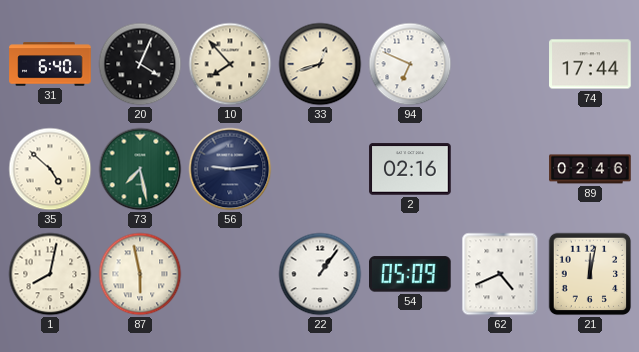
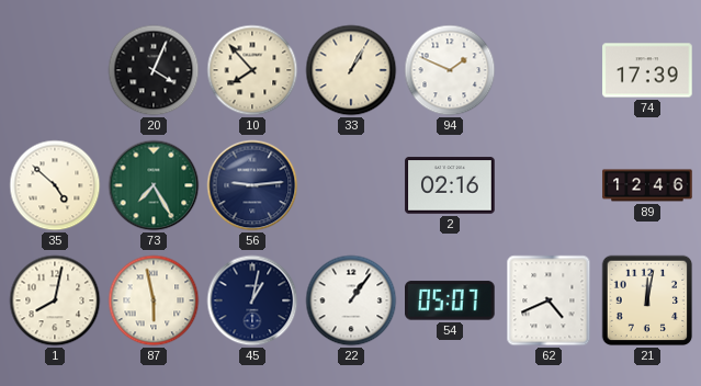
31: 6:40 -> none (50, 64)
33: 12:42 -> 1:05 (351, 70)
94: 6:49 -> 1:49 (450, 70)
74: 17:44 -> 17:39 (647, 70)
73: 7:28 -> 7:25 (154, 185)
89: 02:46 -> 12:46 (647, 185)
45: none -> 1:02 (252, 300)
54: 05:09 -> 05:07 (451, 300)
